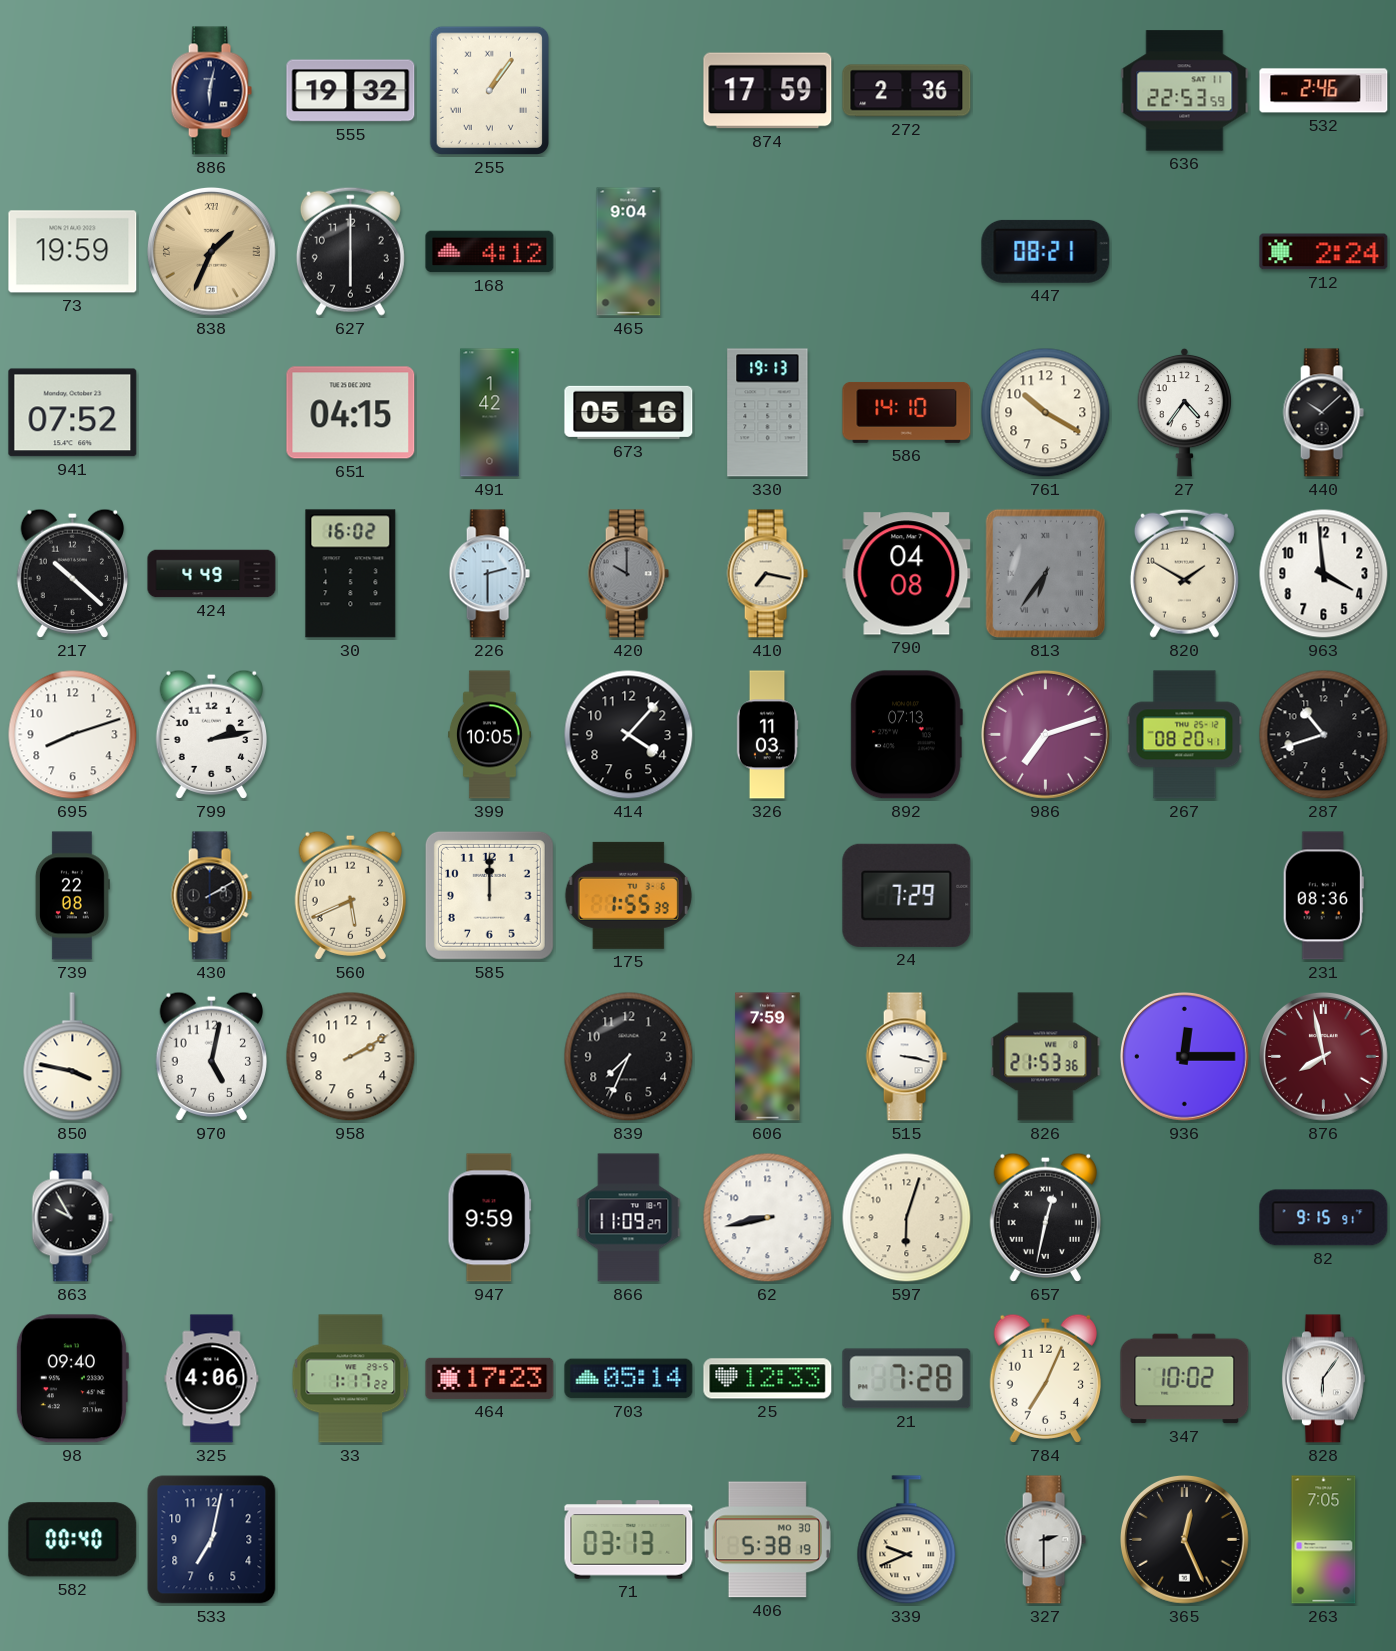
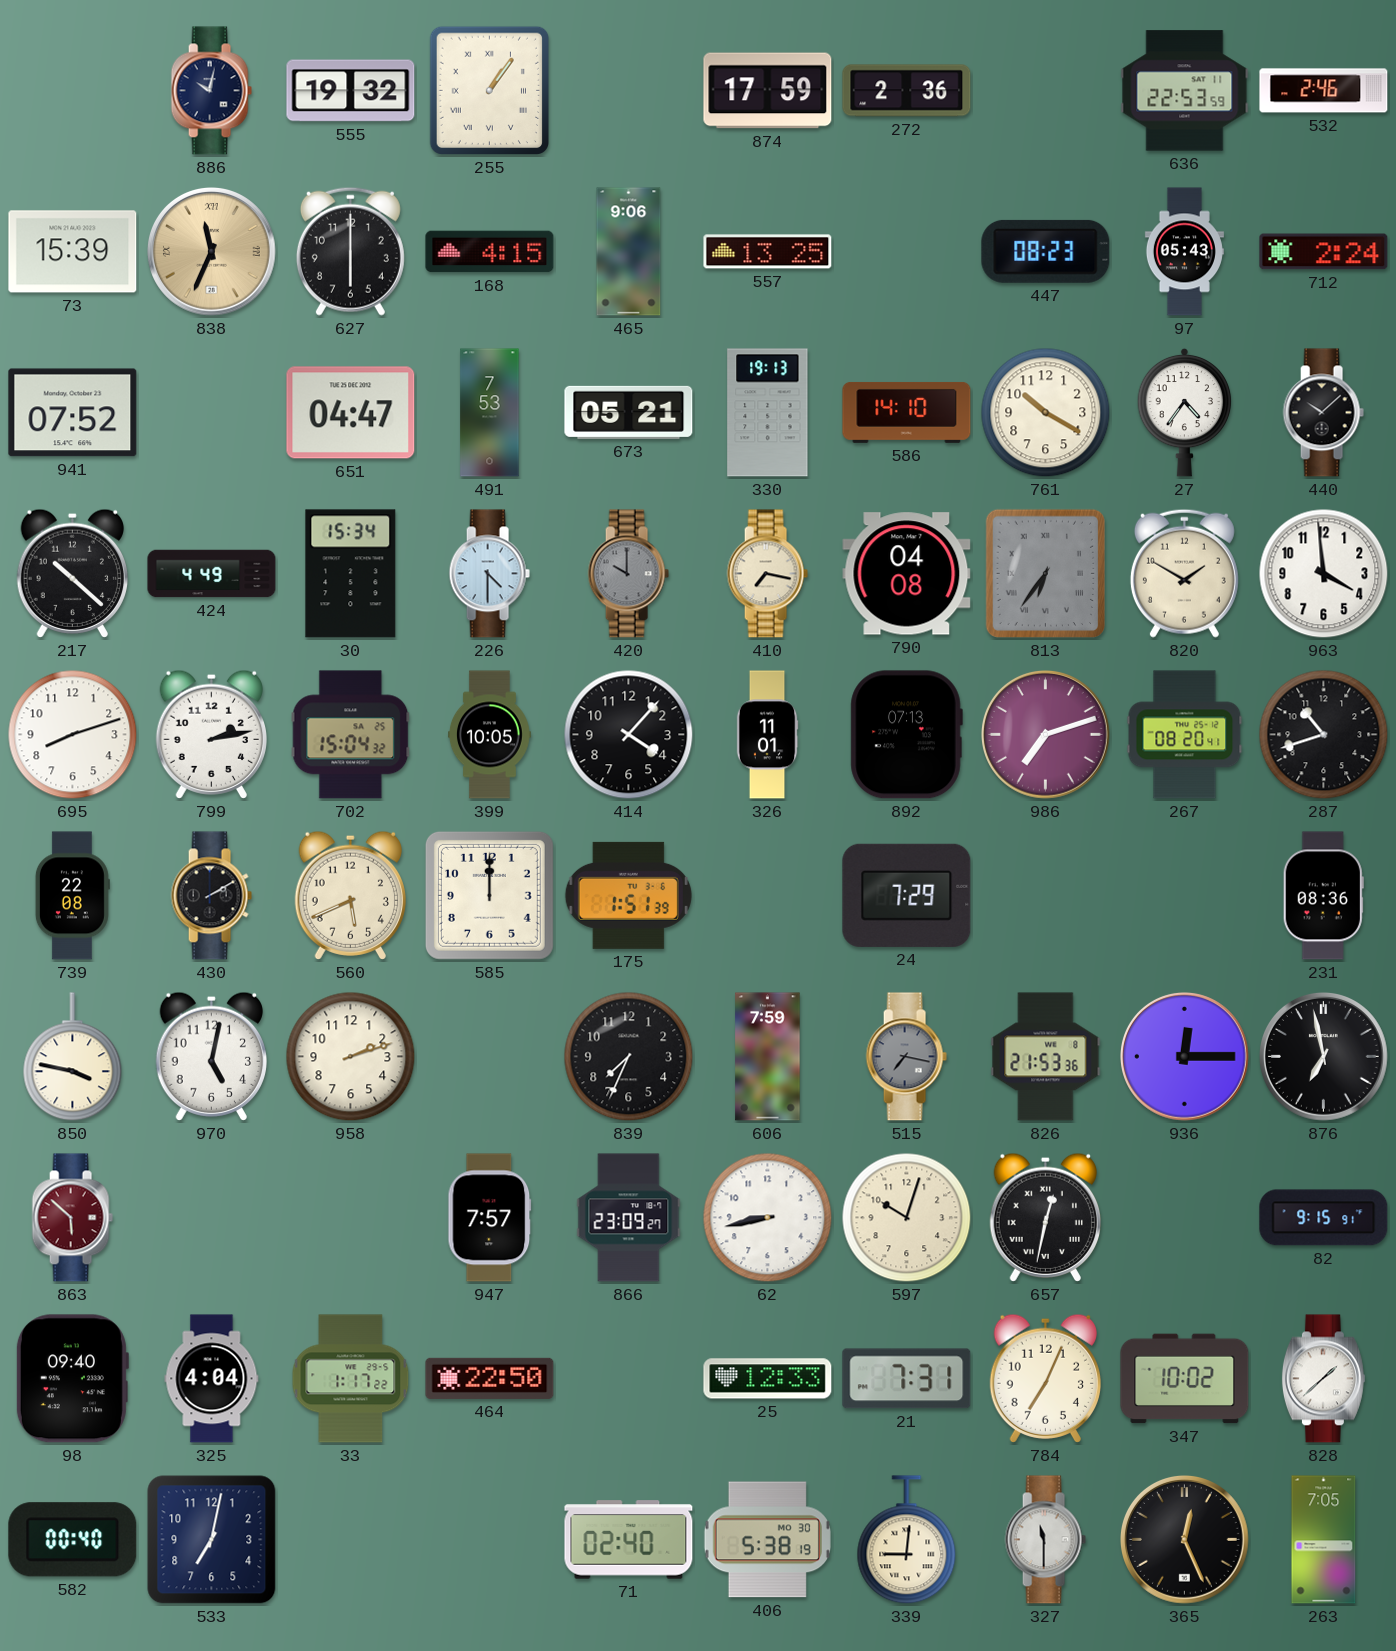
886: 6:02 -> 10:02 (211, 91)
73: 19:59 -> 15:39 (73, 252)
838: 1:34 -> 11:34 (212, 252)
168: 4:12 -> 4:15 (490, 252)
465: 9:04 -> 9:06 (629, 252)
557: none -> 13:25 (768, 252)
447: 08:21 -> 08:23 (1046, 251)
97: none -> 05:43 (1184, 252)
651: 04:15 -> 04:47 (351, 413)
491: 1:42 -> 7:53 (490, 413)
673: 05:16 -> 05:21 (629, 412)
30: 16:02 -> 15:34 (351, 574)
226: 2:30 -> 4:30 (489, 574)
702: none -> 15:04 (351, 735)
326: 11:03 -> 11:01 (767, 735)
175: 1:55 -> 1:51 (628, 895)
958: 2:10 -> 2:12 (351, 1057)
515: 3:17 -> 7:17 (906, 1057)
515 dial: white -> grey (906, 1057)
876: 7:58 -> 6:58 (1324, 1057)
876 dial: burgundy -> black (1324, 1057)
863: 9:55 -> 5:52 (72, 1218)
863 dial: black -> burgundy (72, 1218)
947: 9:59 -> 7:57 (490, 1218)
866: 11:09 -> 23:09 (629, 1218)
597: 6:03 -> 10:03 (907, 1218)
325: 4:06 -> 4:04 (212, 1379)
464: 17:23 -> 22:50 (490, 1378)
703: 05:14 -> none (629, 1379)
21: 7:28 -> 7:31 (907, 1379)
828: 6:06 -> 1:38 (1323, 1379)
71: 03:13 -> 02:40 (629, 1540)
339: 9:41 -> 9:01 (907, 1540)
327: 2:30 -> 11:30 (1045, 1540)
